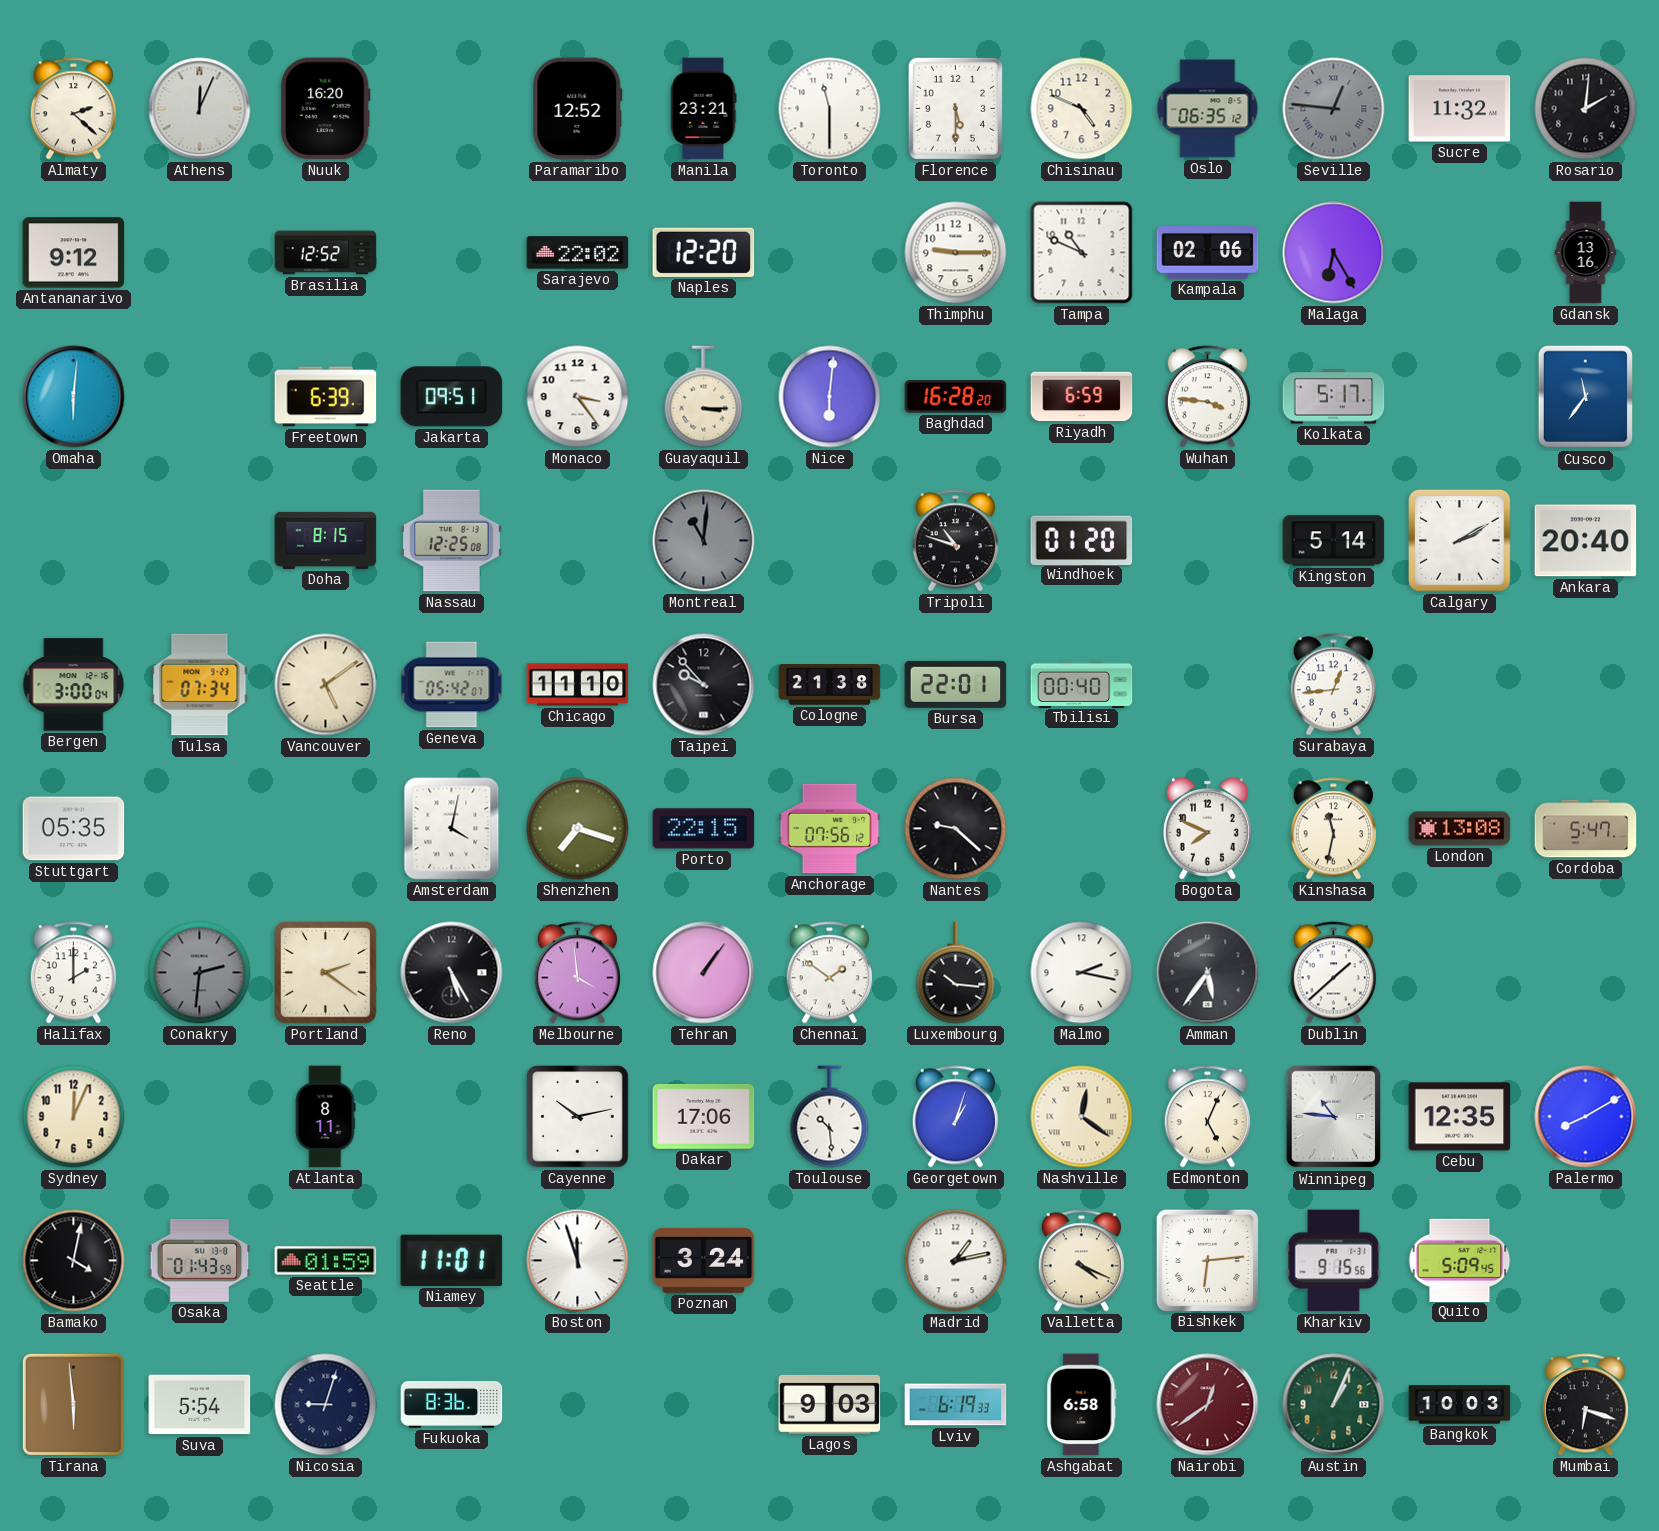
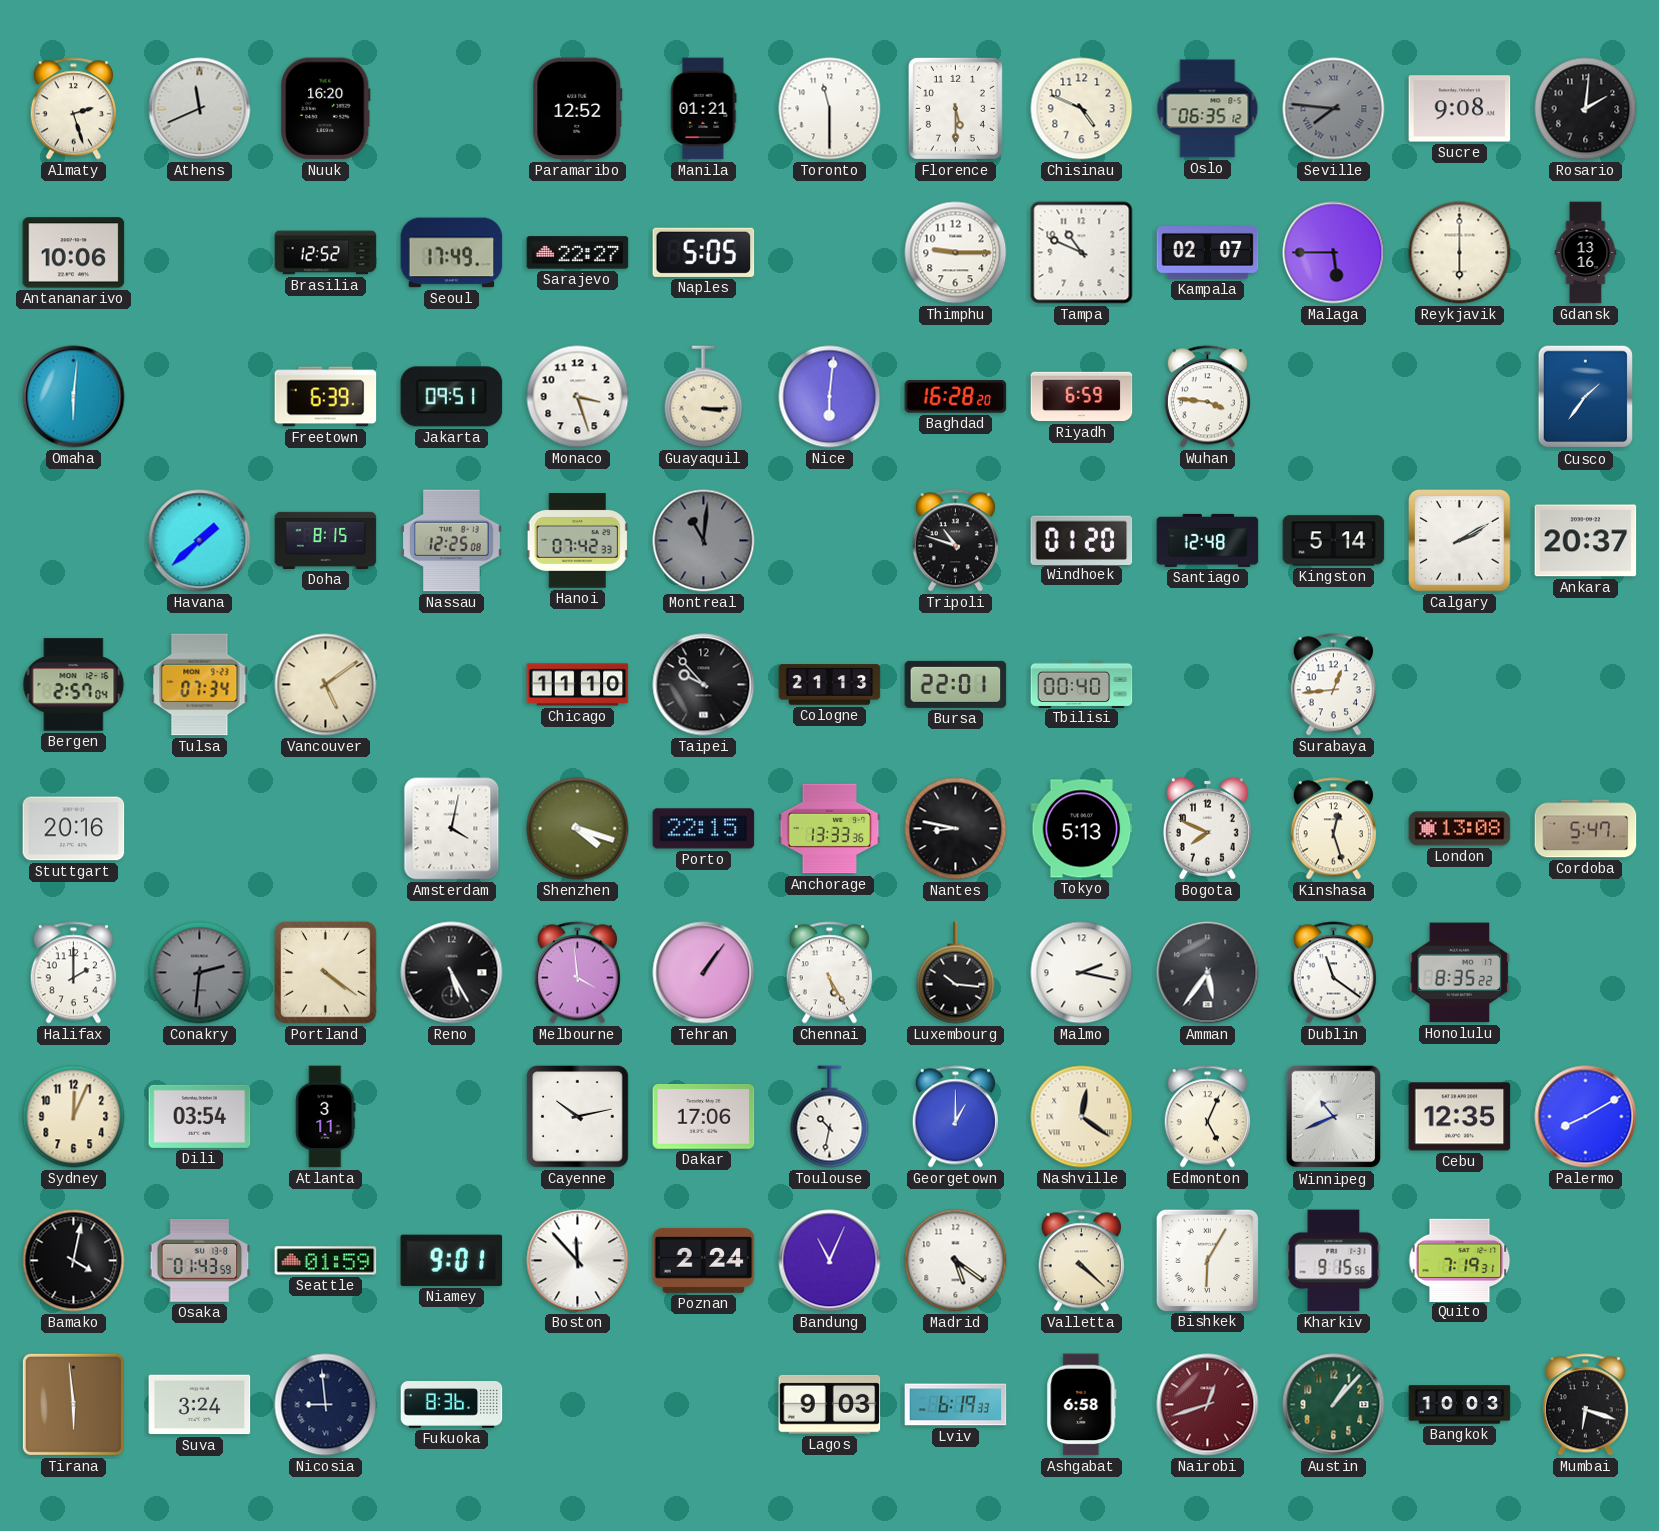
Almaty: 2:22 -> 2:27 (73, 109)
Athens: 12:04 -> 11:41 (200, 109)
Manila: 23:21 -> 01:21 (703, 109)
Seville: 12:46 -> 7:46 (1334, 109)
Sucre: 11:32 -> 9:08 (1460, 109)
Antananarivo: 9:12 -> 10:06 (74, 253)
Seoul: none -> 17:49 (452, 253)
Sarajevo: 22:02 -> 22:27 (578, 253)
Naples: 12:20 -> 5:05 (704, 252)
Kampala: 02:06 -> 02:07 (1208, 253)
Malaga: 6:25 -> 5:45 (1334, 253)
Reykjavik: none -> 6:00 (1460, 253)
Monaco: 3:24 -> 3:27 (578, 397)
Kolkata: 5:17 -> none (1334, 397)
Cusco: 11:36 -> 1:36 (1586, 397)
Havana: none -> 1:38 (200, 541)
Hanoi: none -> 07:42 (578, 541)
Santiago: none -> 12:48 (1208, 540)
Ankara: 20:40 -> 20:37 (1586, 541)
Bergen: 3:00 -> 2:57 (74, 685)
Geneva: 05:42 -> none (452, 685)
Cologne: 21:38 -> 21:13 (830, 685)
Stuttgart: 05:35 -> 20:16 (74, 829)
Shenzhen: 7:18 -> 4:18 (578, 829)
Anchorage: 07:56 -> 13:33 (830, 829)
Nantes: 9:22 -> 8:47 (956, 829)
Tokyo: none -> 5:13 (1082, 829)
Kinshasa: 11:32 -> 12:27 (1333, 829)
Portland: 2:21 -> 4:21 (326, 973)
Chennai: 1:51 -> 5:25 (829, 973)
Dublin: 1:38 -> 11:21 (1333, 973)
Honolulu: none -> 8:35 (1460, 973)
Dili: none -> 03:54 (200, 1116)
Atlanta: 8:11 -> 3:11 (325, 1117)
Toulouse: 10:29 -> 10:32 (830, 1117)
Georgetown: 1:03 -> 1:00 (955, 1117)
Winnipeg: 10:46 -> 10:41 (1334, 1117)
Niamey: 11:01 -> 9:01 (452, 1260)
Boston: 11:57 -> 11:53 (578, 1261)
Poznan: 3:24 -> 2:24 (704, 1260)
Bandung: none -> 11:04 (830, 1261)
Madrid: 1:13 -> 5:21 (956, 1261)
Valletta: 4:19 -> 4:22 (1081, 1261)
Bishkek: 6:14 -> 6:05 (1207, 1260)
Quito: 5:09 -> 7:19 (1460, 1260)
Suva: 5:54 -> 3:24 (200, 1405)
Nicosia: 9:03 -> 8:59 (326, 1405)
Nairobi: 12:39 -> 12:42 (1208, 1405)
Austin: 1:04 -> 1:07 (1334, 1405)
